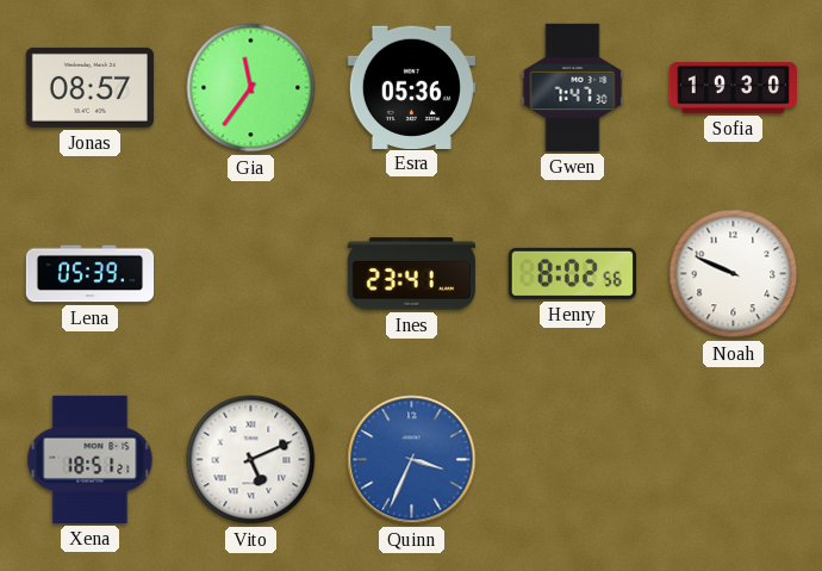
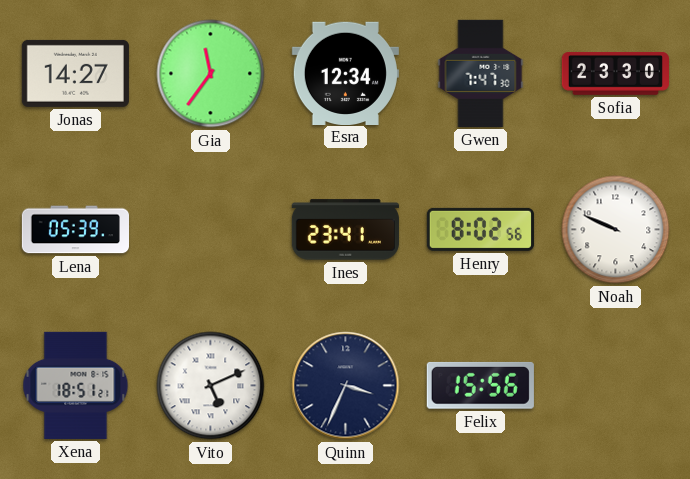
Jonas: 08:57 -> 14:27 (75, 73)
Esra: 05:36 -> 12:34 (345, 73)
Sofia: 19:30 -> 23:30 (615, 74)
Quinn dial: blue -> navy (346, 386)
Felix: none -> 15:56 (480, 385)
